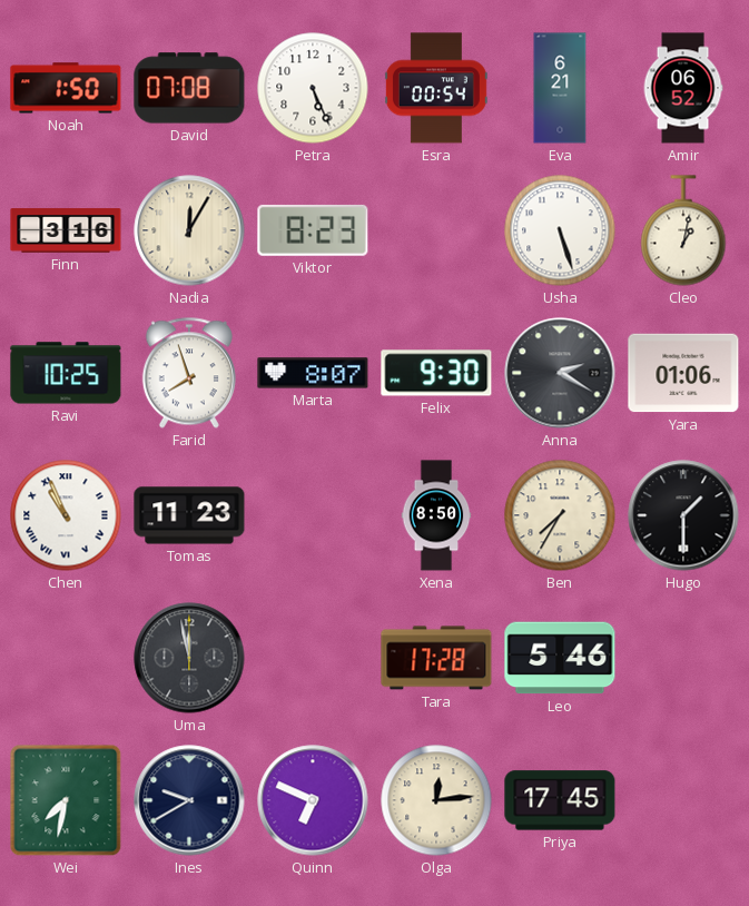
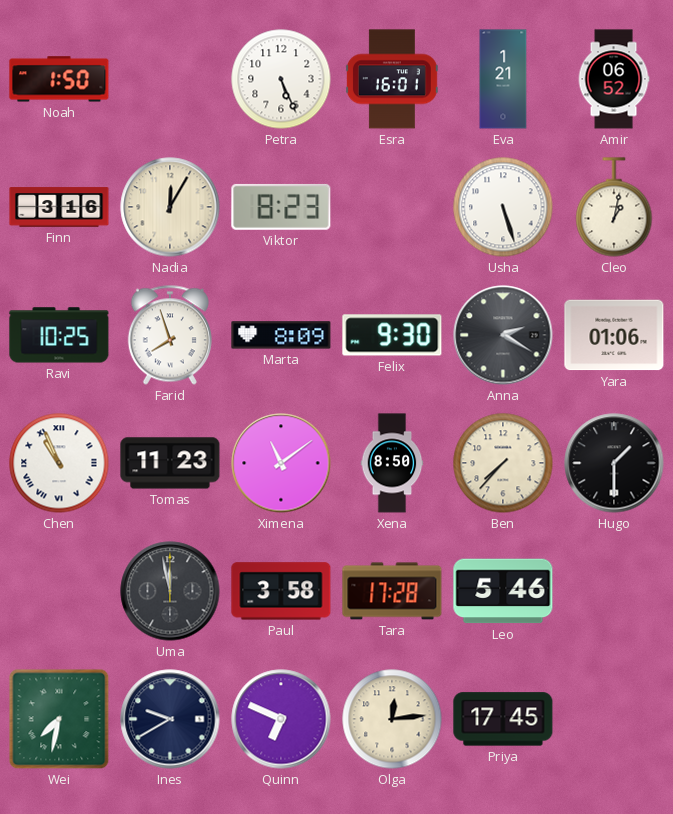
David: 07:08 -> none (189, 88)
Esra: 00:54 -> 16:01 (392, 79)
Eva: 6:21 -> 1:21 (503, 79)
Marta: 8:07 -> 8:09 (281, 335)
Ximena: none -> 11:09 (281, 463)
Ben: 7:35 -> 7:37 (503, 463)
Paul: none -> 3:58 (281, 591)
